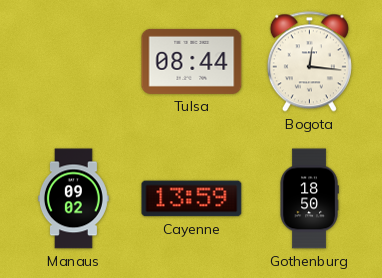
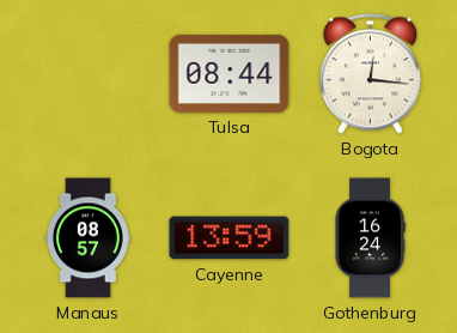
Manaus: 09:02 -> 08:57 (87, 238)
Gothenburg: 18:50 -> 16:24 (370, 238)
